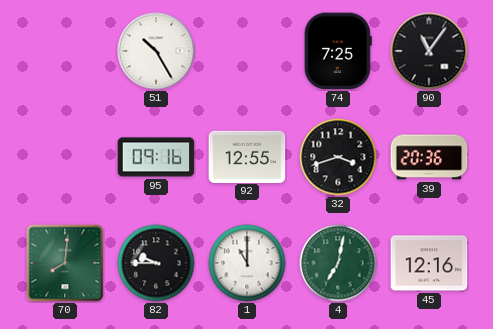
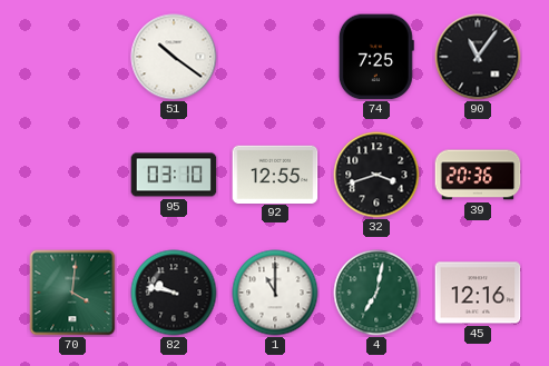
51: 10:25 -> 10:21 (174, 57)
95: 09:16 -> 03:10 (174, 175)
70: 8:01 -> 4:01 (72, 293)
82: 9:45 -> 9:47 (174, 293)
